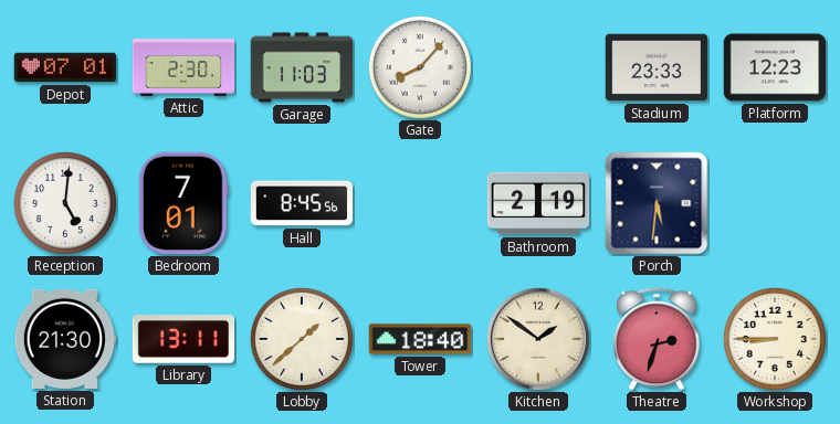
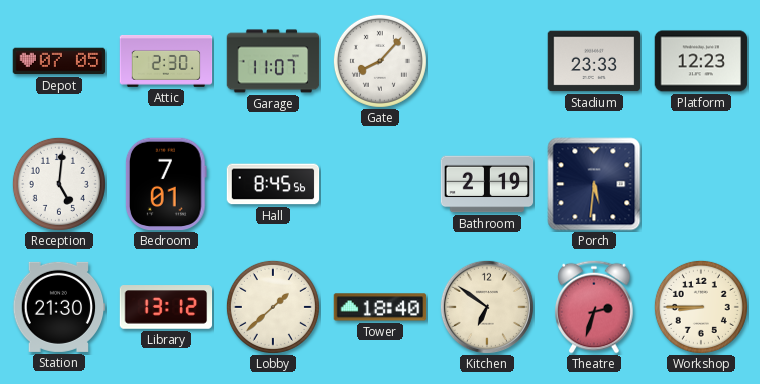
Depot: 07:01 -> 07:05 (59, 61)
Garage: 11:03 -> 11:07 (273, 61)
Library: 13:11 -> 13:12 (166, 307)
Kitchen: 1:51 -> 6:51 (487, 307)
